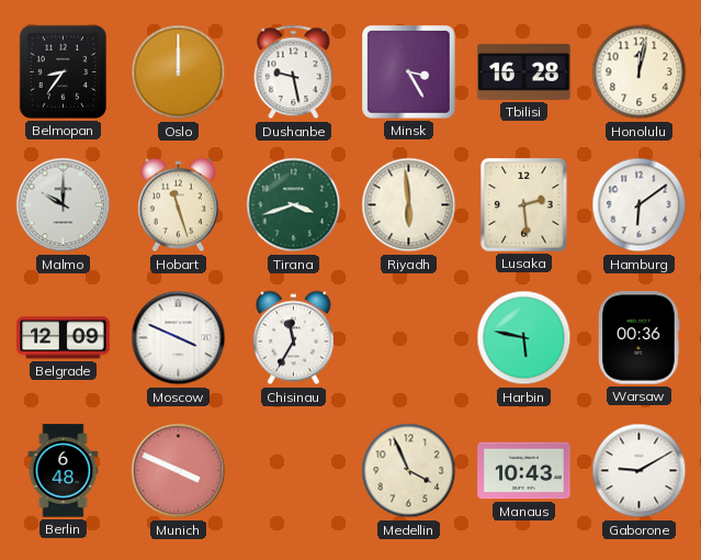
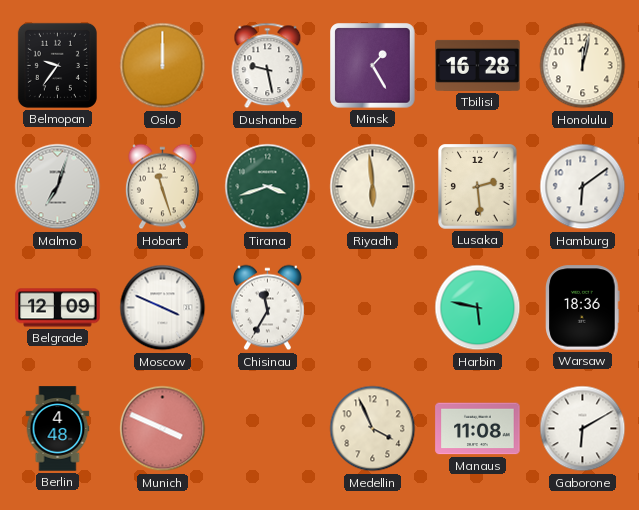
Belmopan: 8:36 -> 9:36 (57, 65)
Minsk: 3:25 -> 1:25 (373, 66)
Malmo: 10:00 -> 7:03 (58, 187)
Warsaw: 00:36 -> 18:36 (583, 308)
Berlin: 6:48 -> 4:48 (58, 429)
Manaus: 10:43 -> 11:08 (478, 429)
Gaborone: 9:10 -> 6:10 (583, 429)
